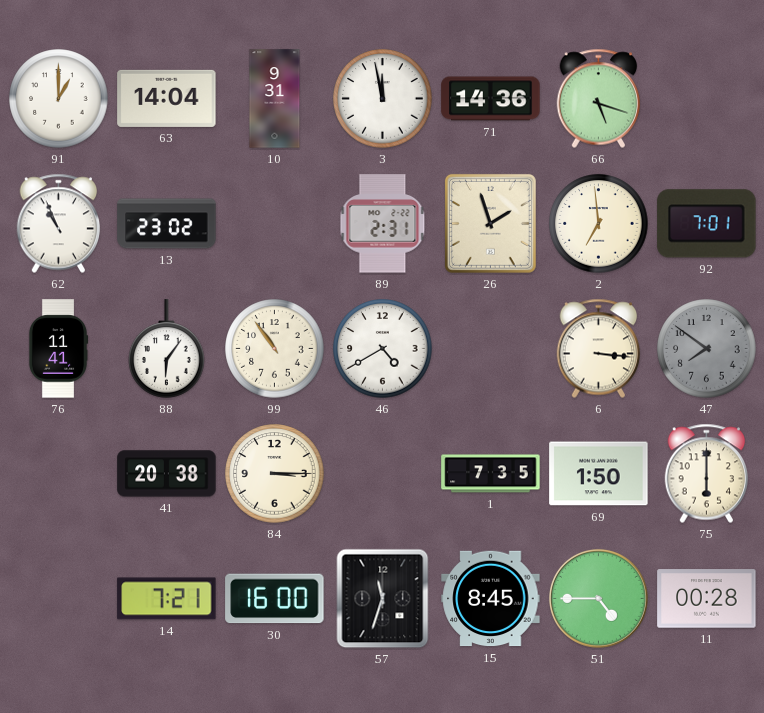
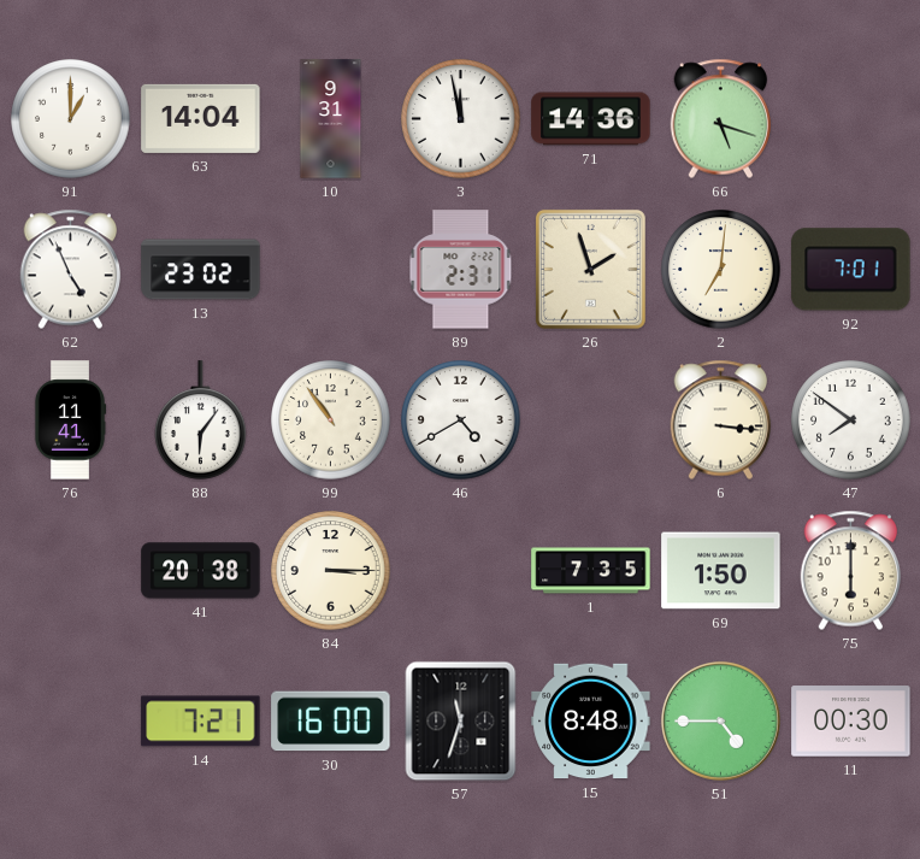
62: 10:56 -> 4:56 (71, 270)
2: 6:59 -> 7:01 (721, 270)
47 dial: grey -> white (851, 420)
15: 8:45 -> 8:48 (591, 722)
11: 00:28 -> 00:30 (851, 722)
